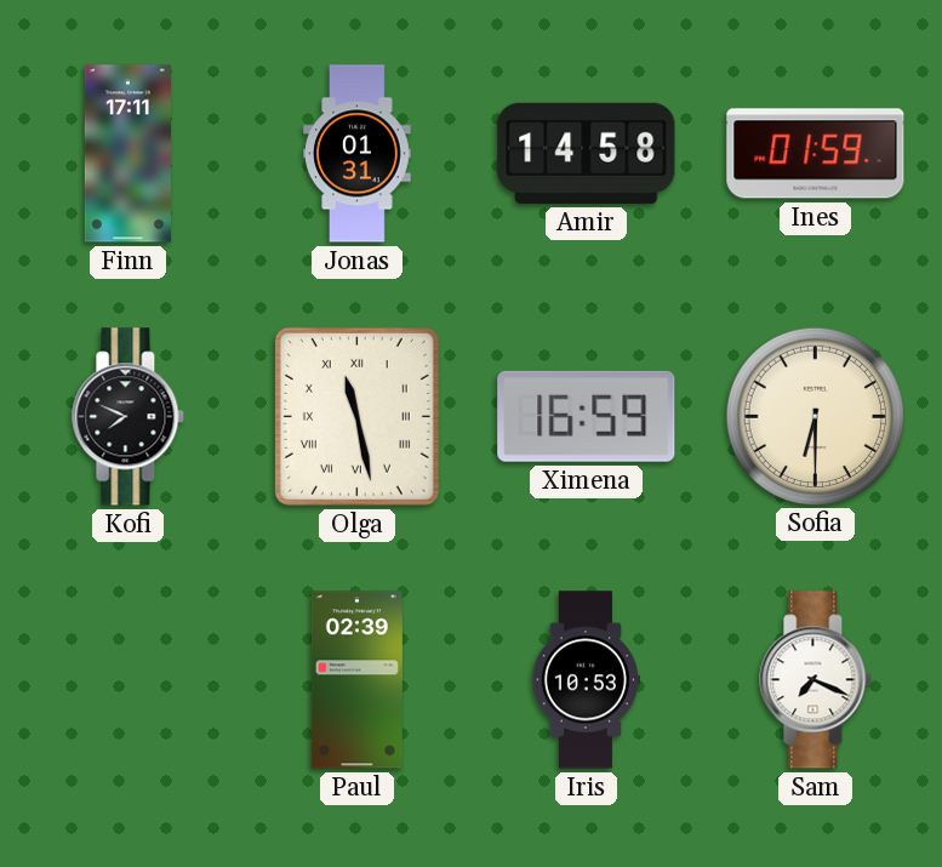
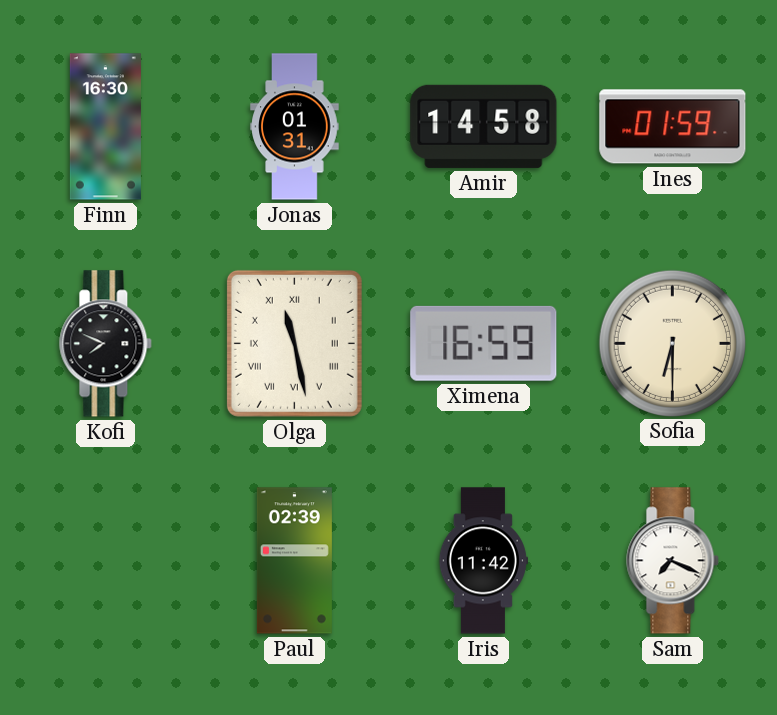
Finn: 17:11 -> 16:30 (105, 127)
Iris: 10:53 -> 11:42 (483, 561)
